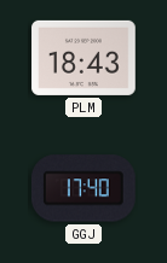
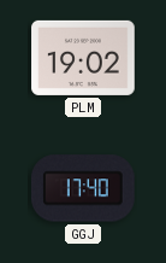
PLM: 18:43 -> 19:02 (83, 58)
